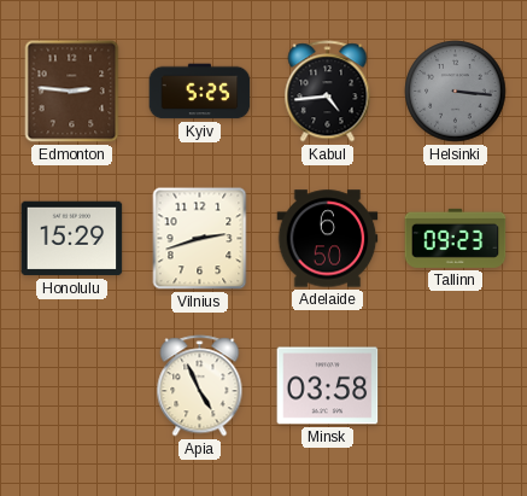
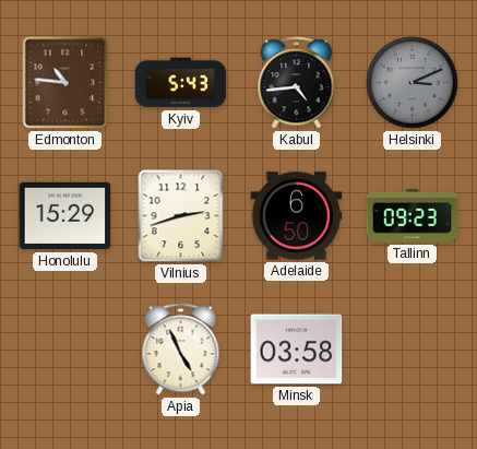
Edmonton: 2:46 -> 10:46 (65, 83)
Kyiv: 5:25 -> 5:43 (181, 83)
Helsinki: 3:16 -> 3:11 (413, 83)
